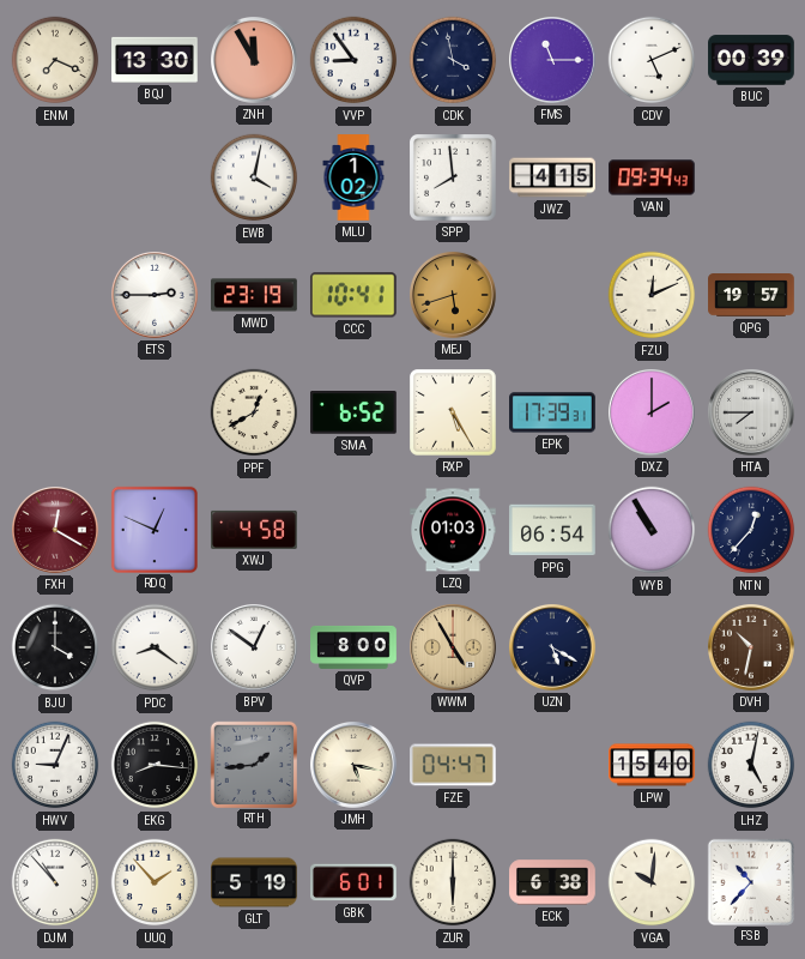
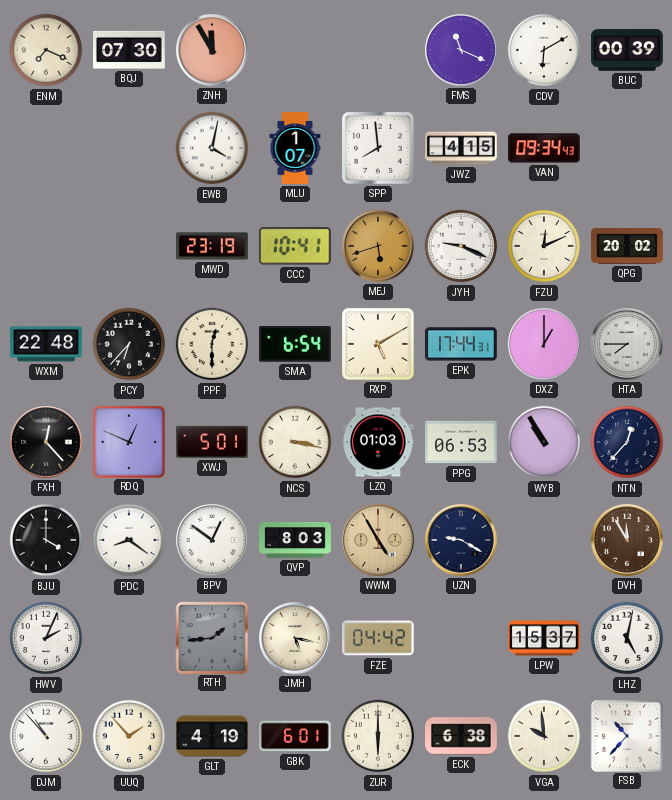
BQJ: 13:30 -> 07:30 (129, 50)
VVP: 8:54 -> none (353, 60)
CDK: 3:58 -> none (453, 60)
FMS: 11:15 -> 11:19 (462, 51)
CDV: 5:11 -> 6:10 (544, 50)
MLU: 1:02 -> 1:07 (295, 148)
ETS: 2:45 -> none (156, 296)
JYH: none -> 9:19 (461, 246)
QPG: 19:57 -> 20:02 (627, 246)
WXM: none -> 22:48 (46, 344)
PCY: none -> 6:37 (129, 344)
PPF: 12:40 -> 12:30 (212, 344)
SMA: 6:52 -> 6:54 (296, 345)
RXP: 5:25 -> 5:10 (379, 345)
EPK: 17:39 -> 17:44 (461, 344)
DXZ: 2:00 -> 1:00 (545, 345)
FXH: 12:20 -> 12:23 (47, 443)
FXH dial: burgundy -> black (47, 443)
XWJ: 4:58 -> 5:01 (212, 442)
NCS: none -> 3:17 (295, 442)
PPG: 06:54 -> 06:53 (461, 442)
QVP: 8:00 -> 8:03 (295, 540)
UZN: 5:20 -> 9:20 (462, 541)
DVH: 10:32 -> 11:55 (628, 541)
HWV: 9:04 -> 2:04 (46, 638)
EKG: 8:16 -> none (155, 765)
FZE: 04:47 -> 04:42 (379, 638)
LPW: 15:40 -> 15:37 (544, 638)
GLT: 5:19 -> 4:19 (212, 736)
VGA: 10:01 -> 9:59 (544, 736)
